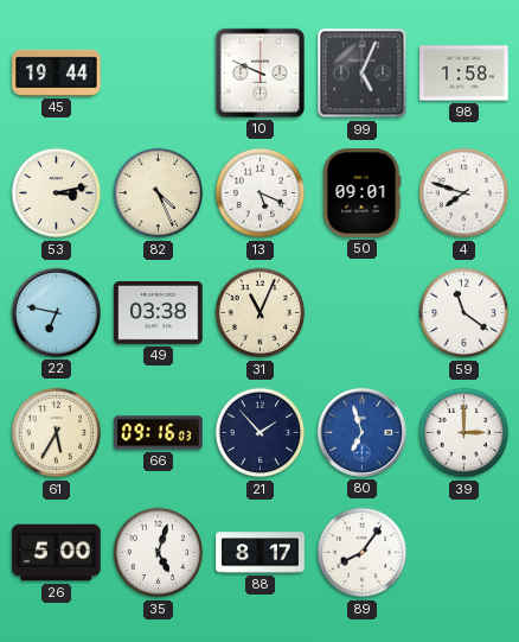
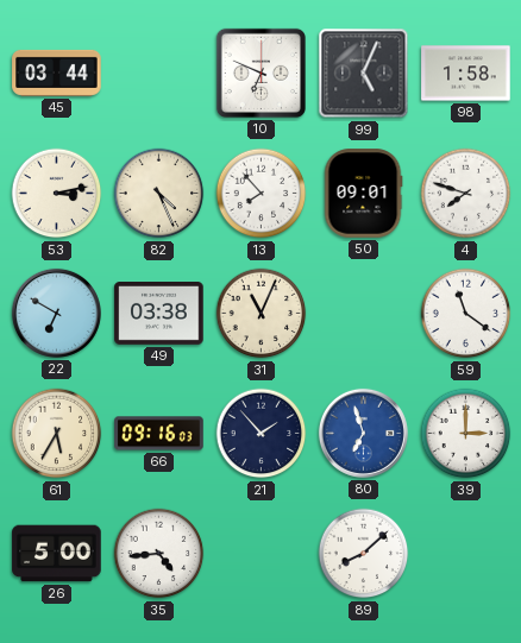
45: 19:44 -> 03:44 (57, 73)
10: 9:49 -> 6:49 (260, 73)
13: 5:19 -> 7:53 (262, 194)
22: 6:47 -> 6:50 (56, 313)
35: 5:03 -> 4:44 (159, 554)
88: 8:17 -> none (261, 553)
89: 8:06 -> 8:08 (364, 554)
